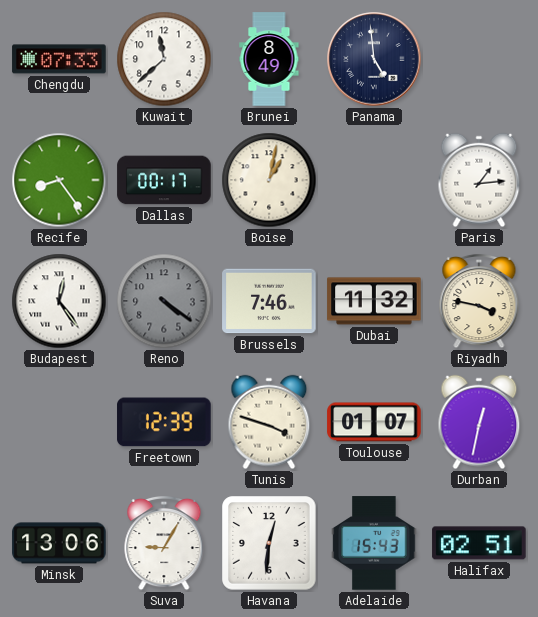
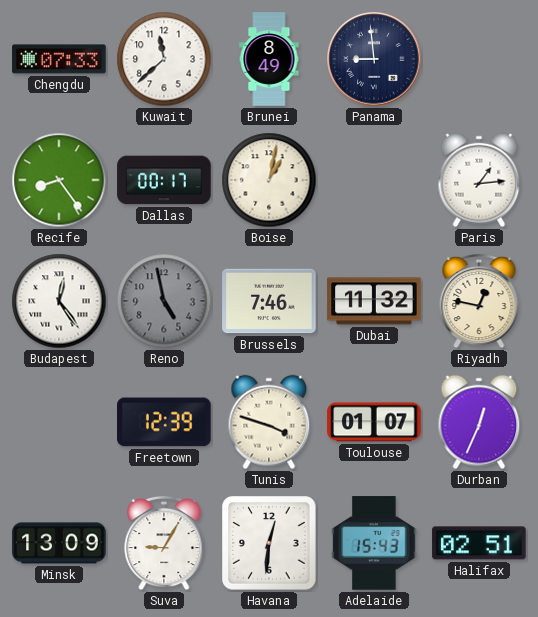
Panama: 4:59 -> 8:59 (374, 59)
Reno: 4:21 -> 4:58 (164, 301)
Riyadh: 3:47 -> 12:47 (479, 301)
Durban: 12:32 -> 12:34 (479, 422)
Minsk: 13:06 -> 13:09 (59, 543)
